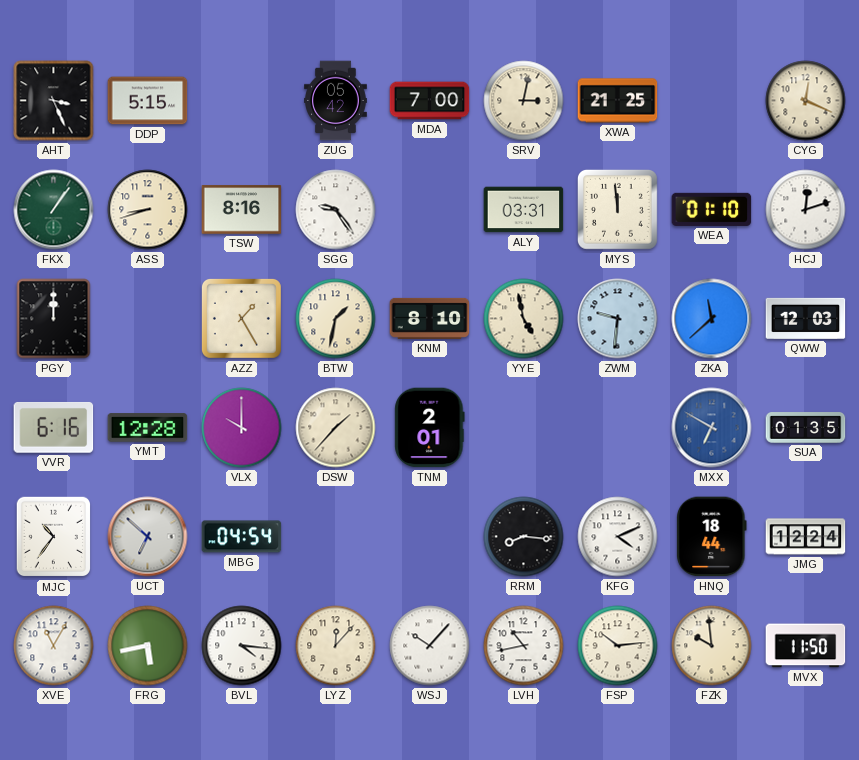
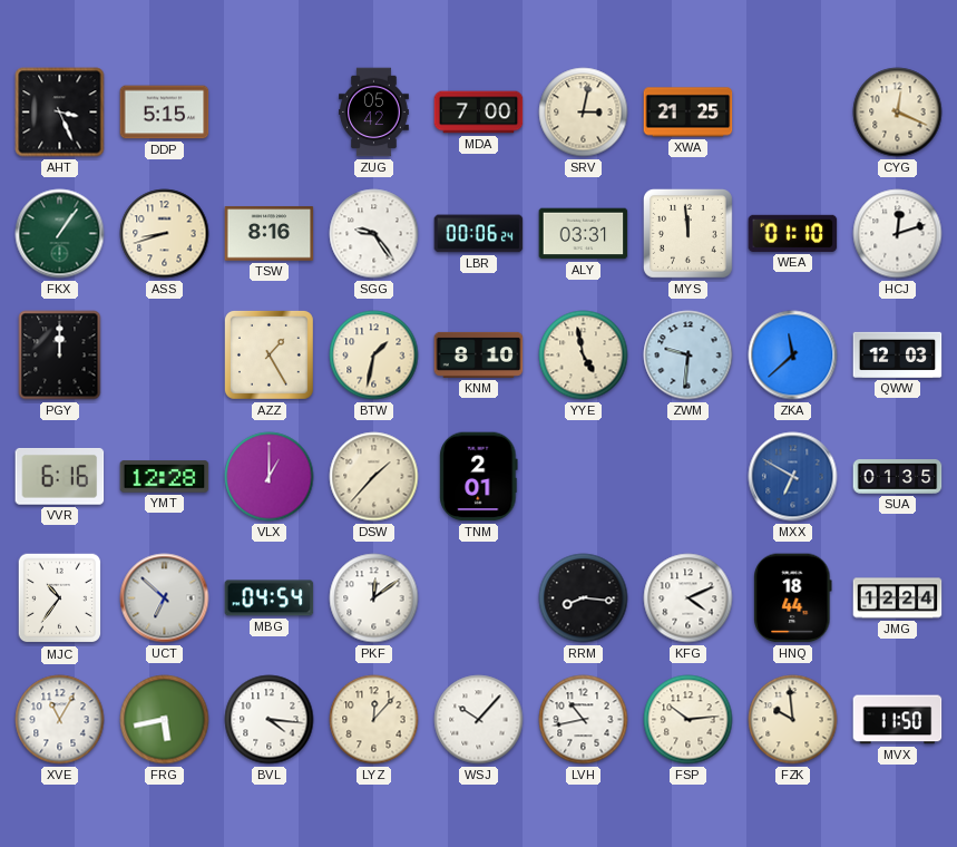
LBR: none -> 00:06 (479, 234)
VLX: 10:00 -> 1:00 (270, 477)
PKF: none -> 12:09 (374, 598)
